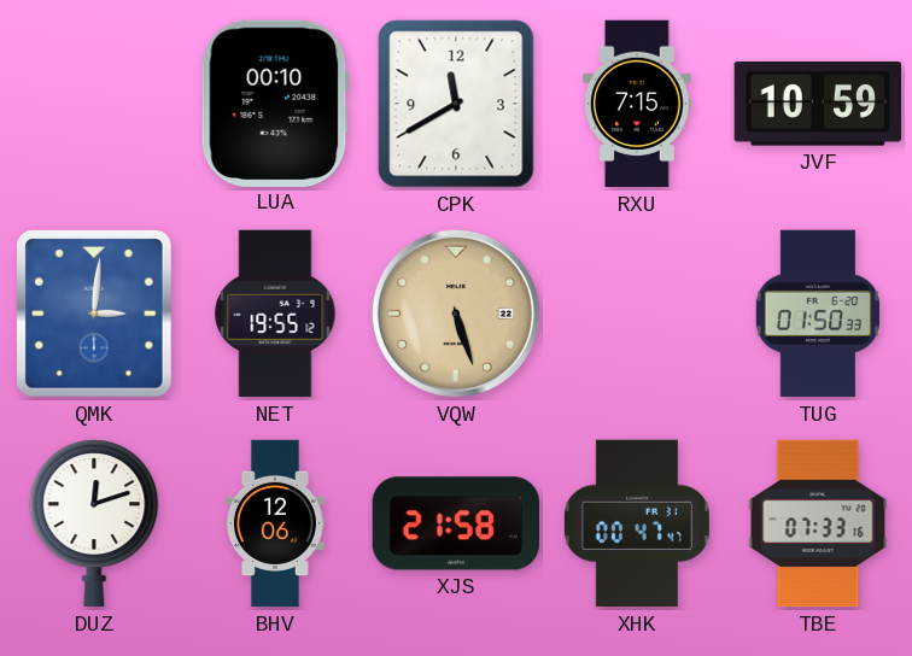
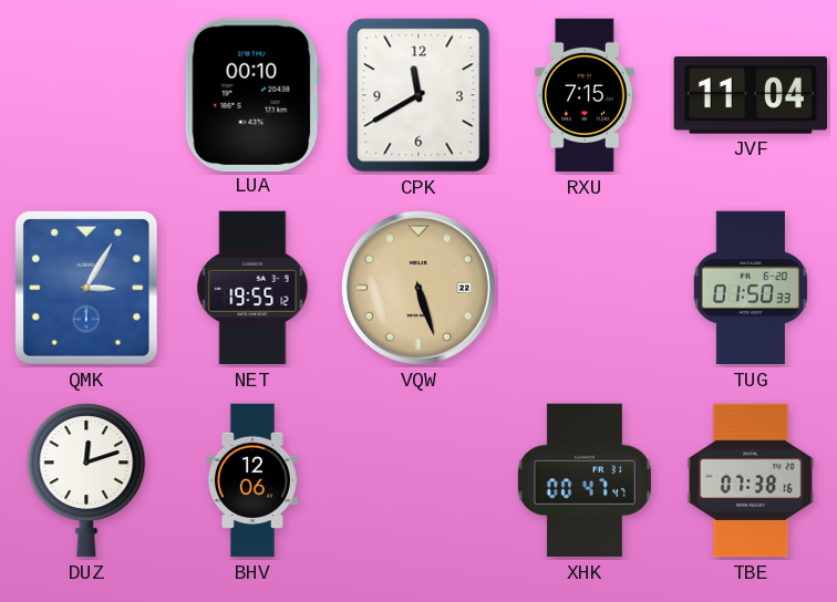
JVF: 10:59 -> 11:04 (750, 96)
QMK: 3:01 -> 3:05 (86, 289)
XJS: 21:58 -> none (456, 523)
TBE: 07:33 -> 07:38 (751, 480)
